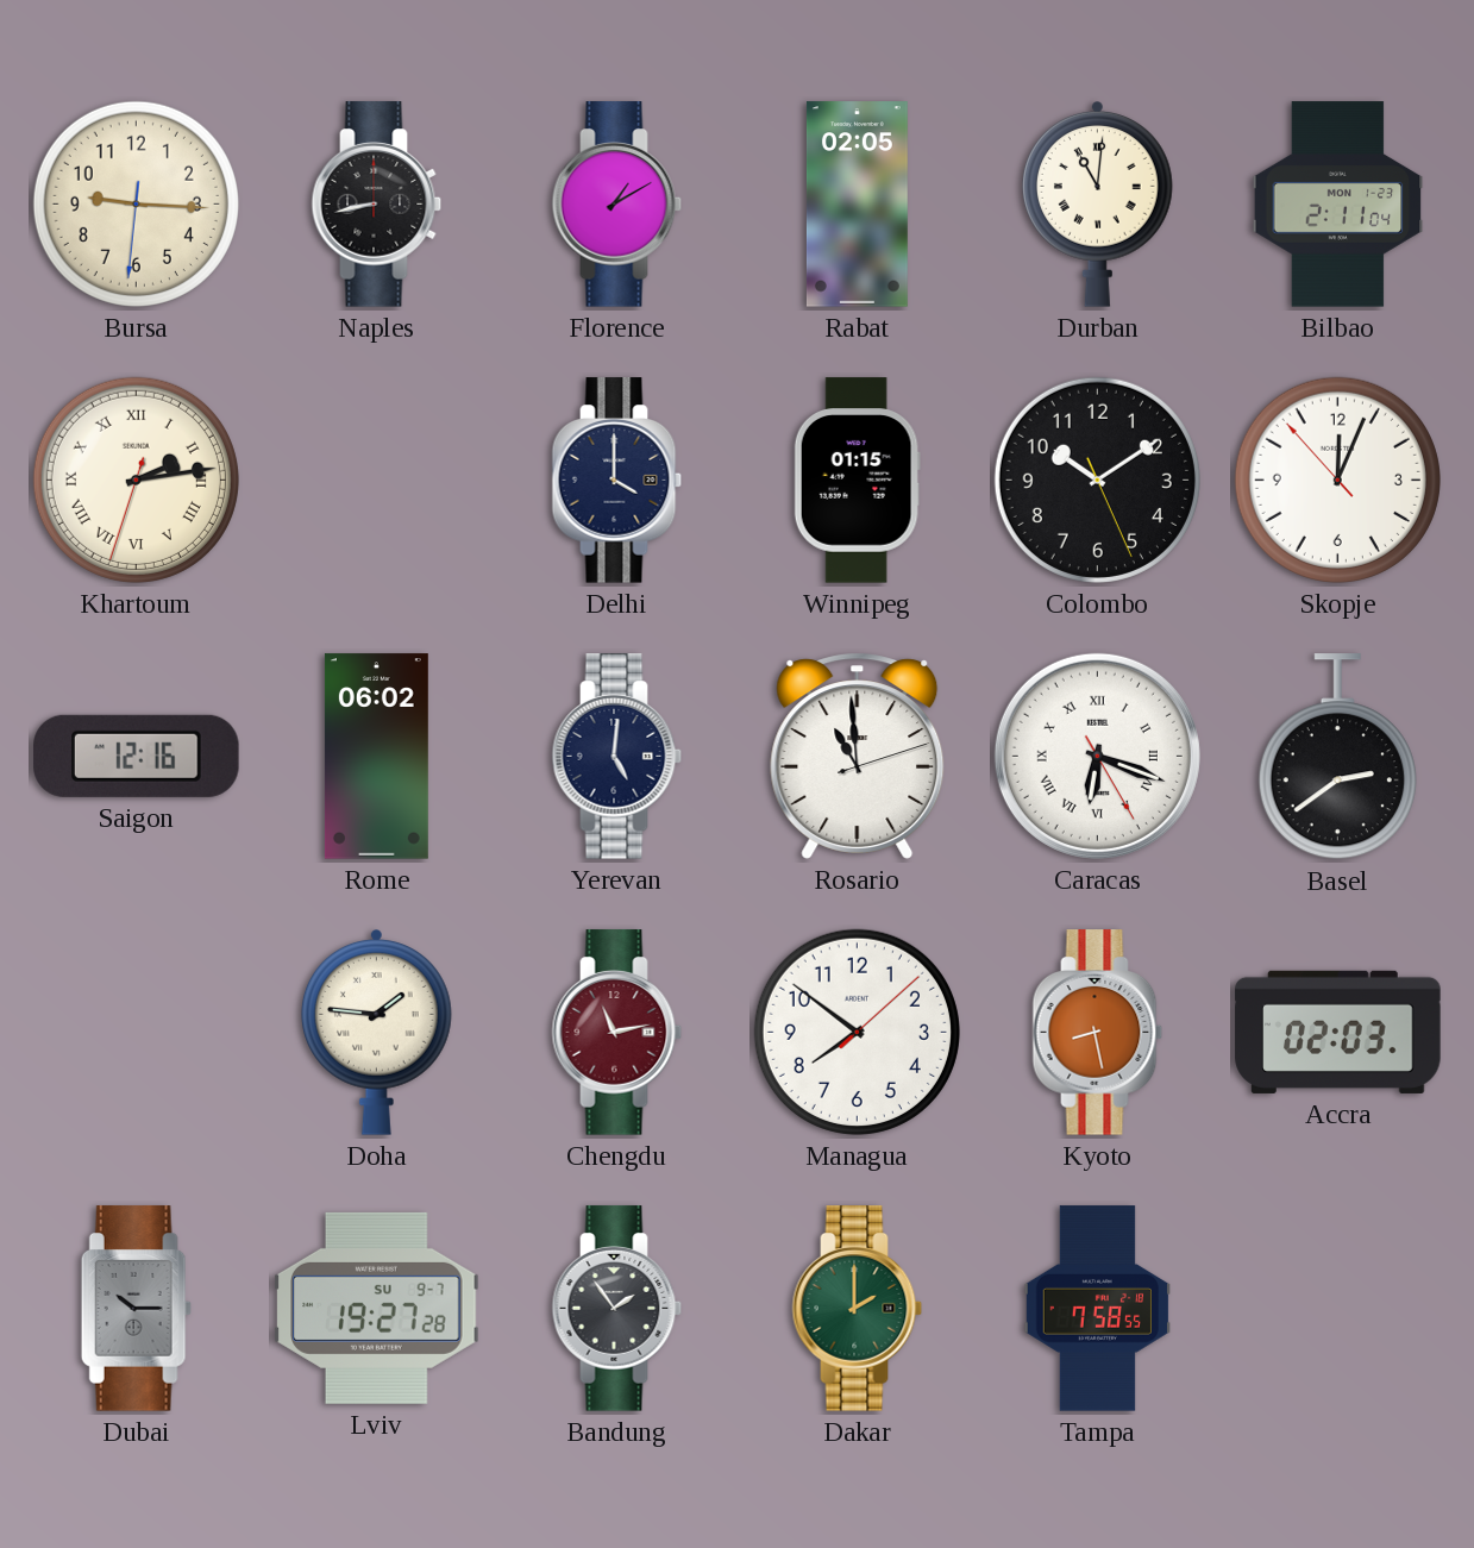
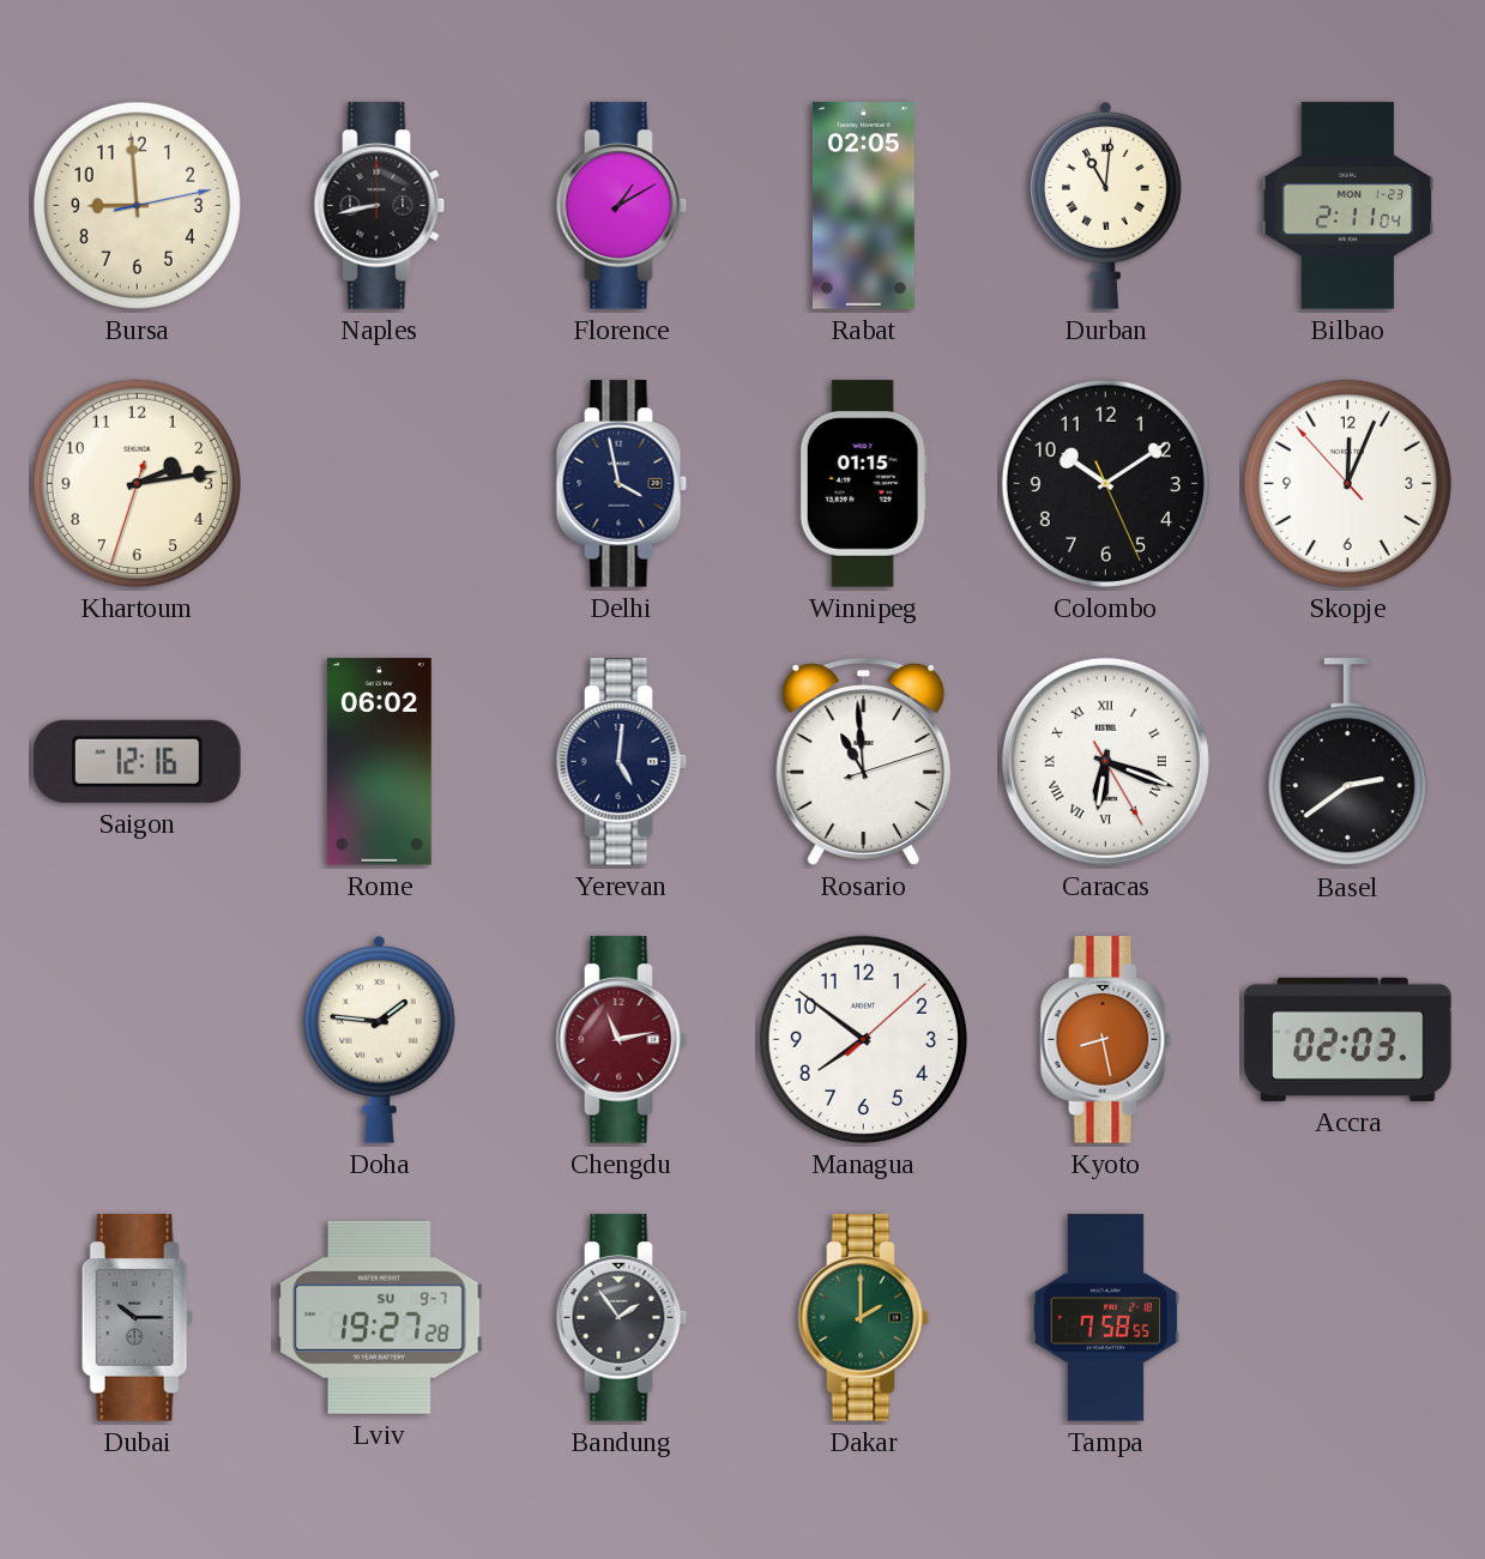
Bursa: 9:15 -> 8:59 (137, 205)
Khartoum numerals: Roman -> Arabic (137, 483)
Delhi: 4:00 -> 3:58 (622, 484)
